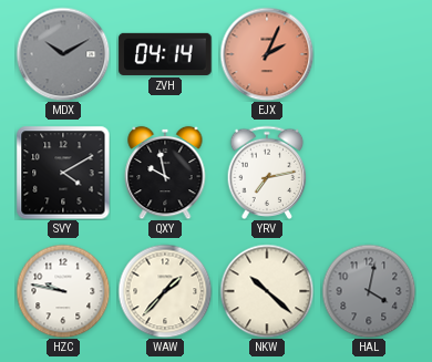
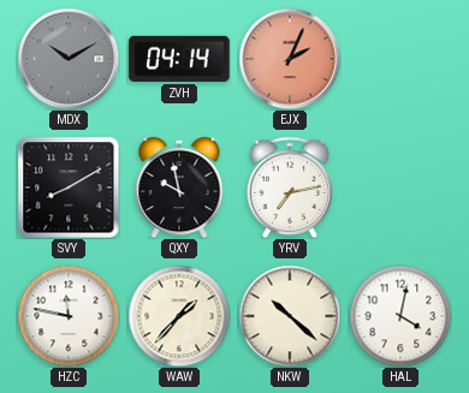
SVY: 4:10 -> 8:10 (69, 187)
HZC: 9:47 -> 11:47 (69, 316)
HAL dial: grey -> white (400, 316)
